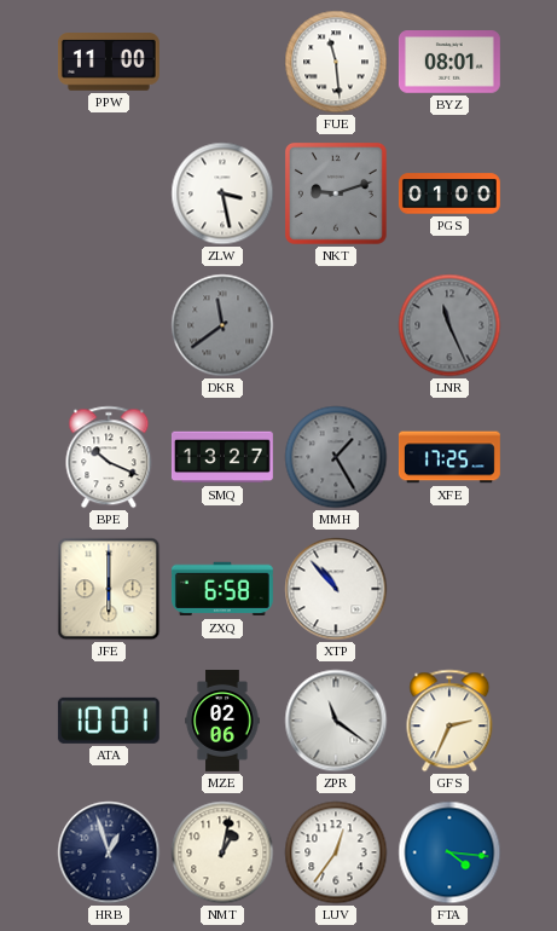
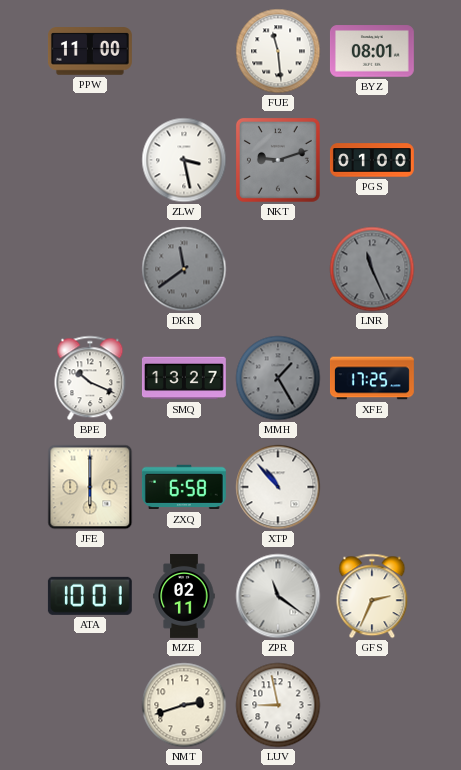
MZE: 02:06 -> 02:11 (184, 597)
HRB: 12:57 -> none (109, 852)
NMT: 1:02 -> 2:42 (184, 705)
LUV: 12:36 -> 8:58 (278, 705)
FTA: 4:16 -> none (449, 852)
